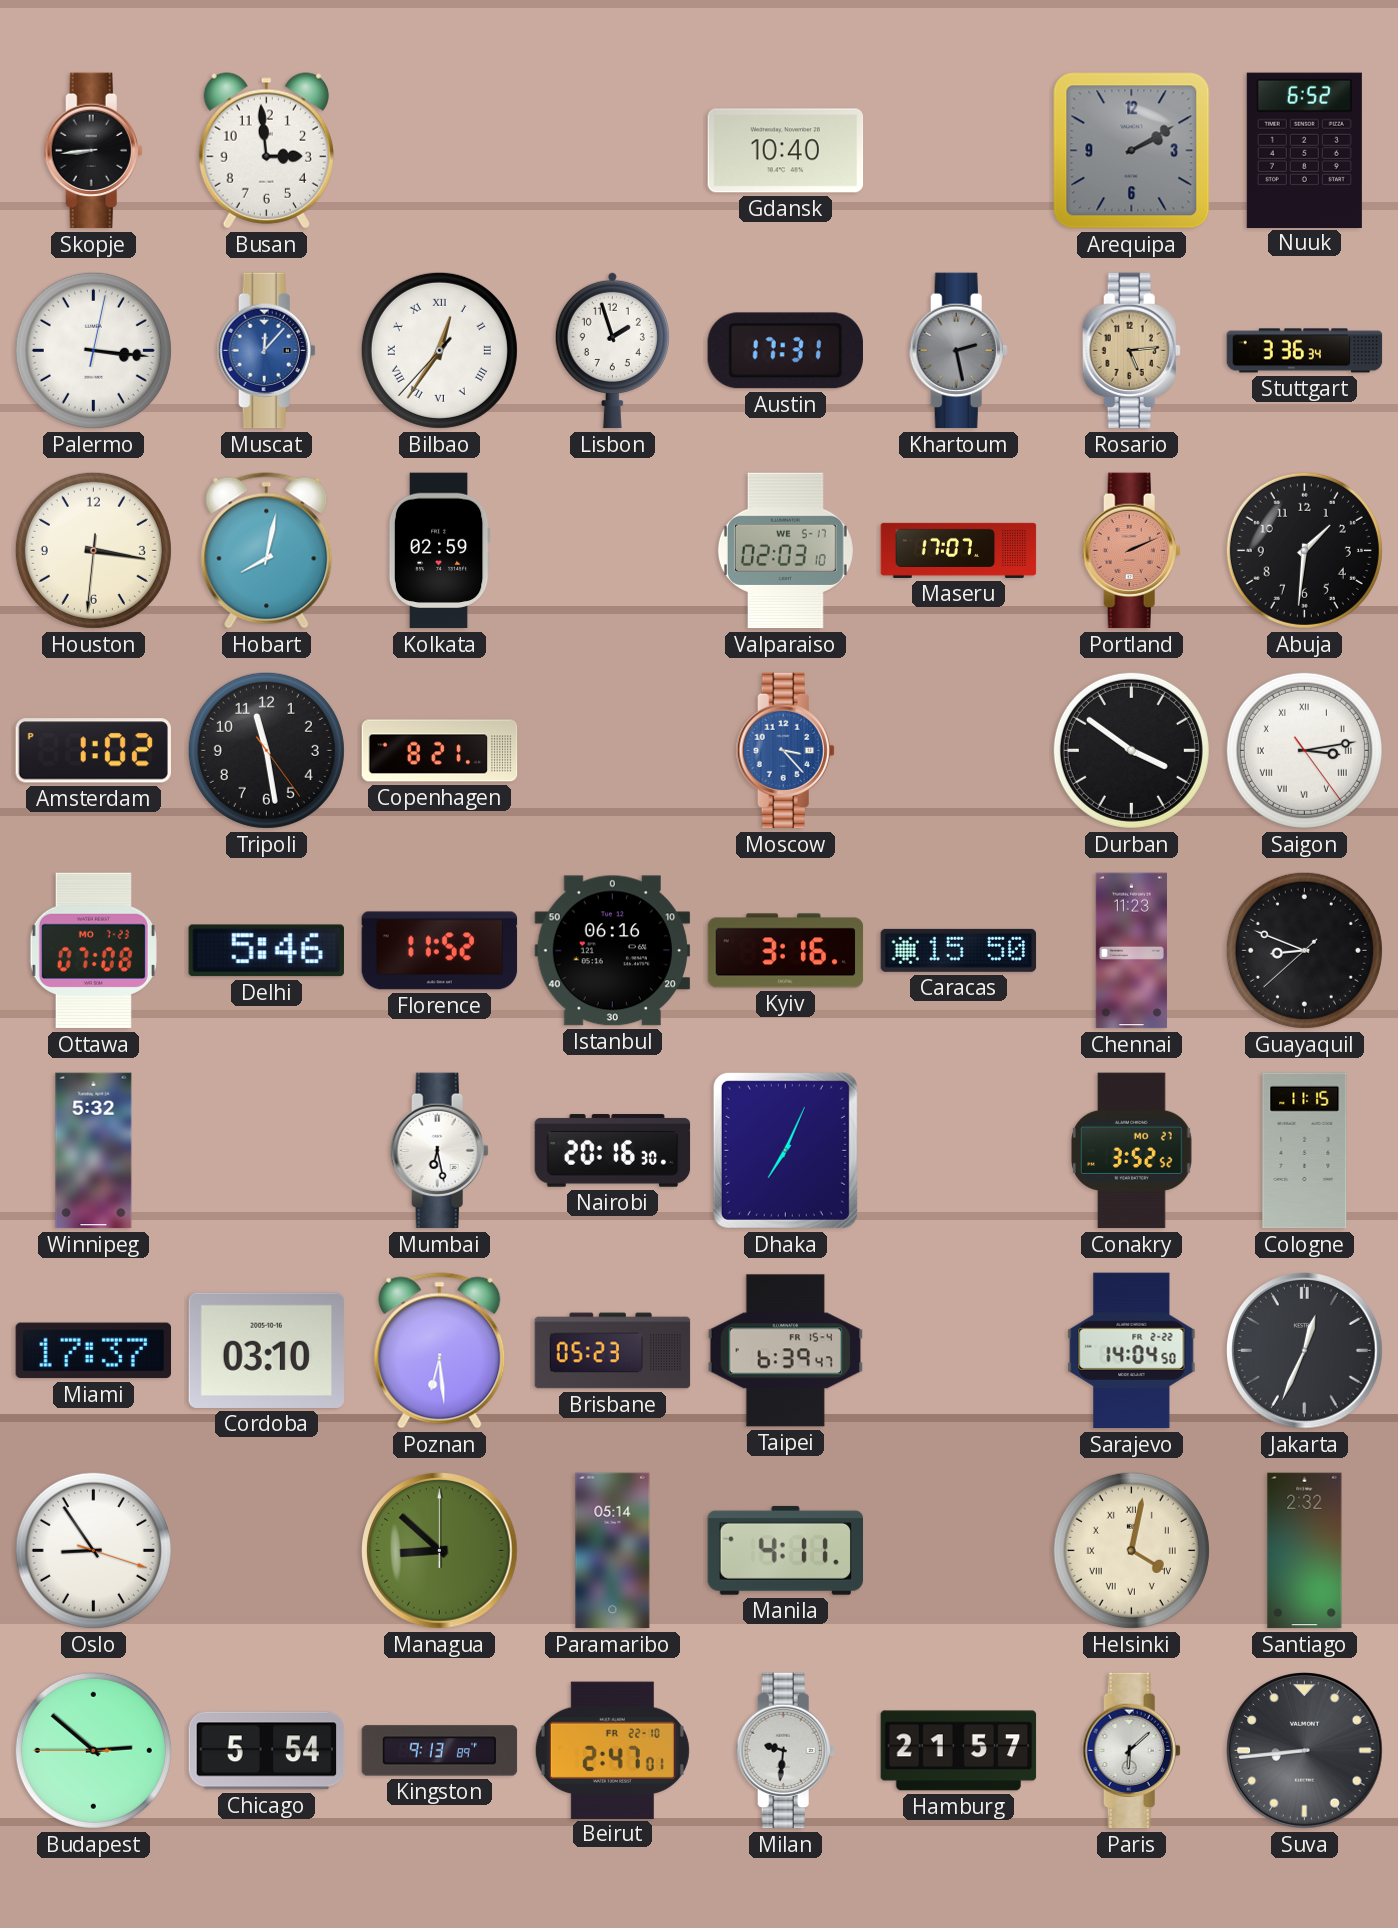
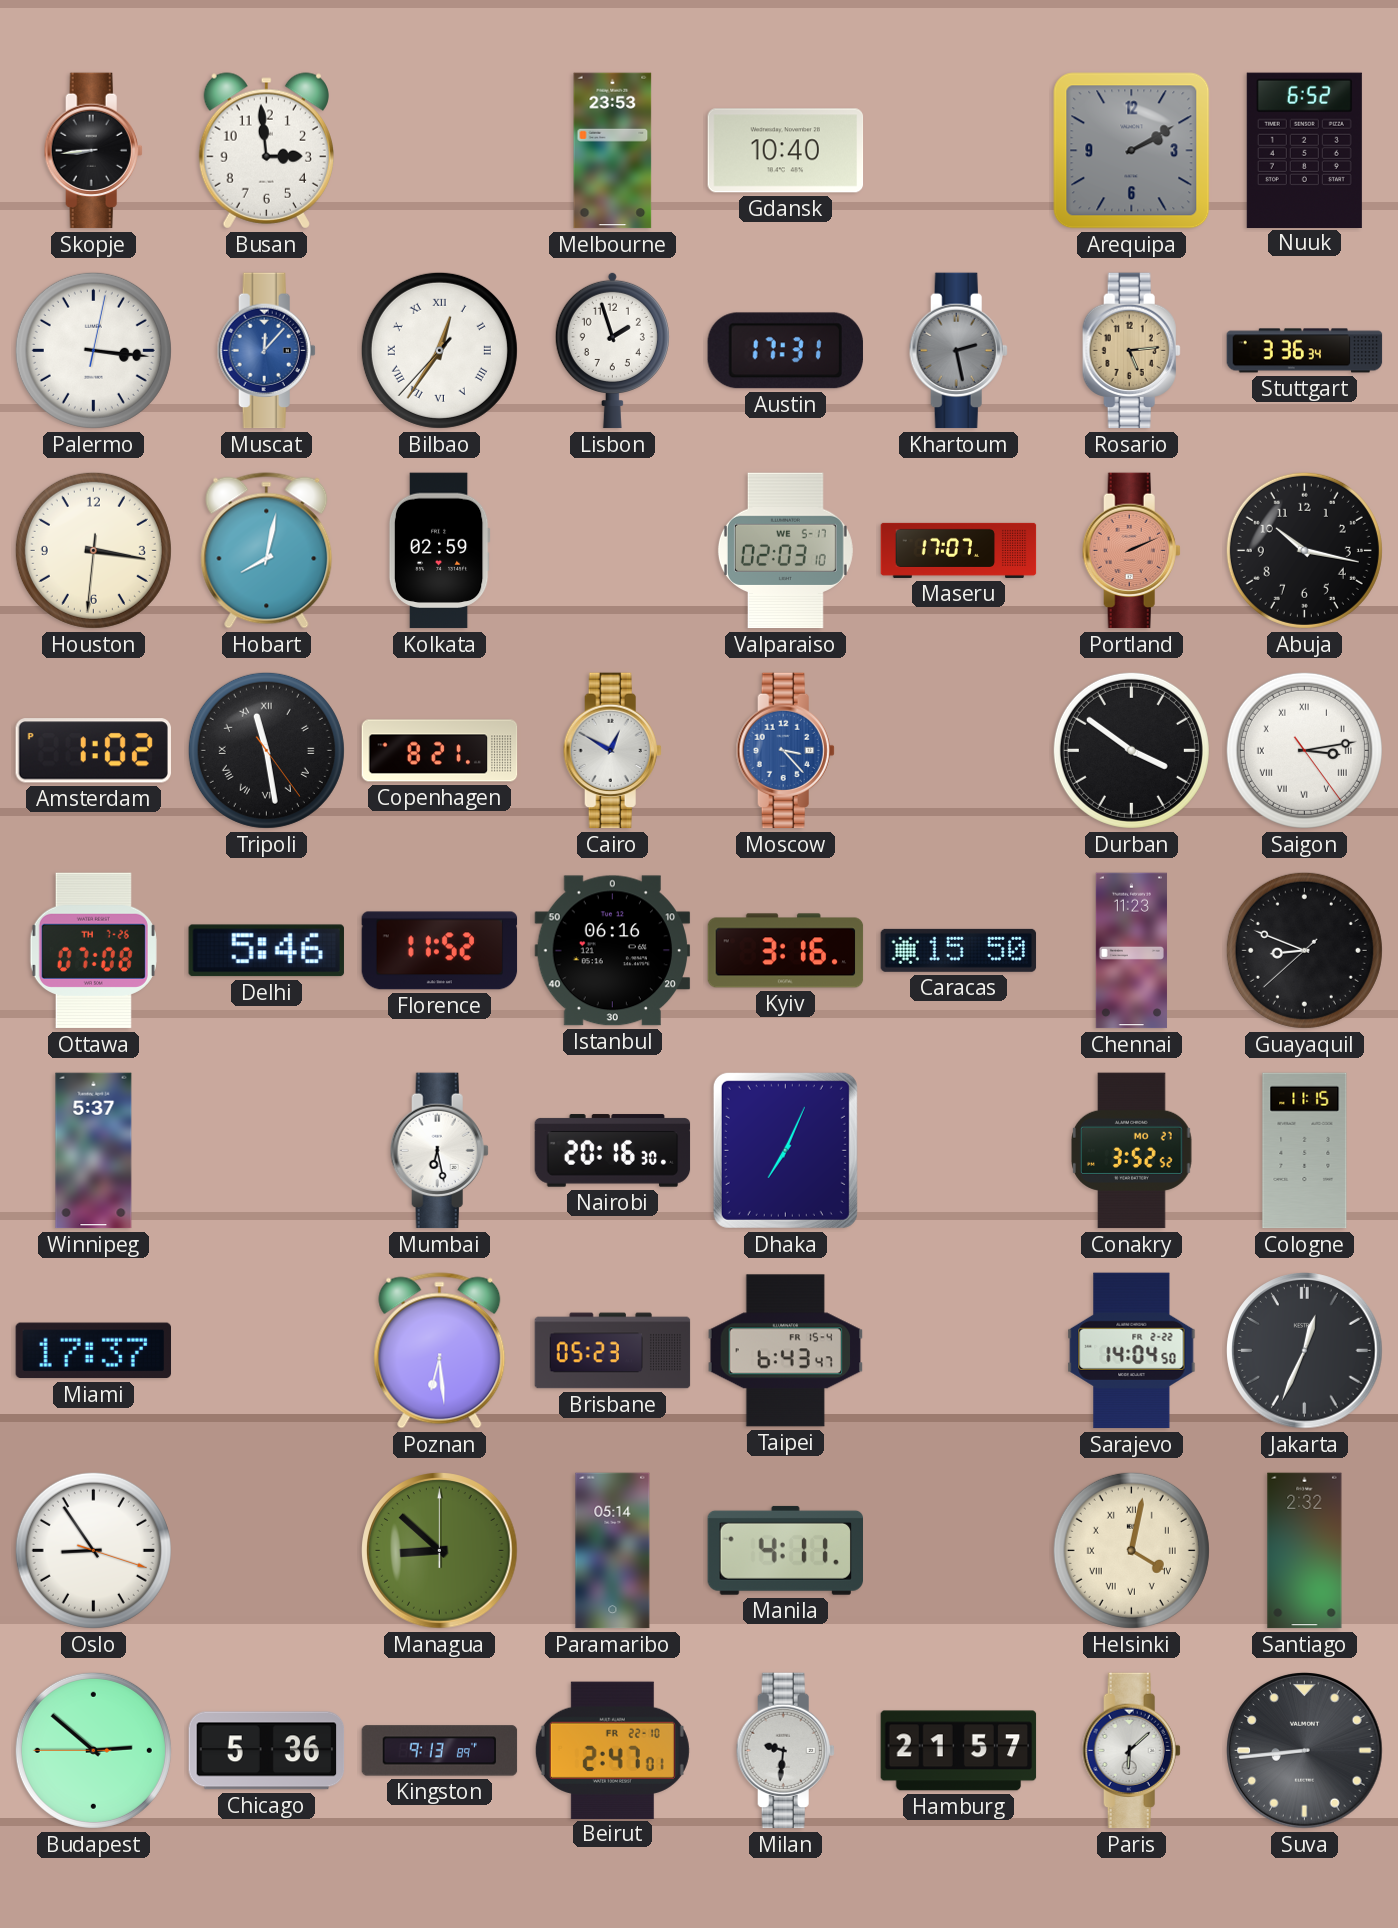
Melbourne: none -> 23:53 (613, 151)
Abuja: 1:31 -> 10:17 (1304, 550)
Tripoli numerals: Arabic -> Roman (266, 750)
Cairo: none -> 12:50 (612, 751)
Ottawa date: MO 7-23 -> TH 7-26 (93, 951)
Winnipeg: 5:32 -> 5:37 (94, 1151)
Cordoba: 03:10 -> none (266, 1350)
Taipei: 6:39 -> 6:43 (786, 1351)
Chicago: 5:54 -> 5:36 (267, 1751)
